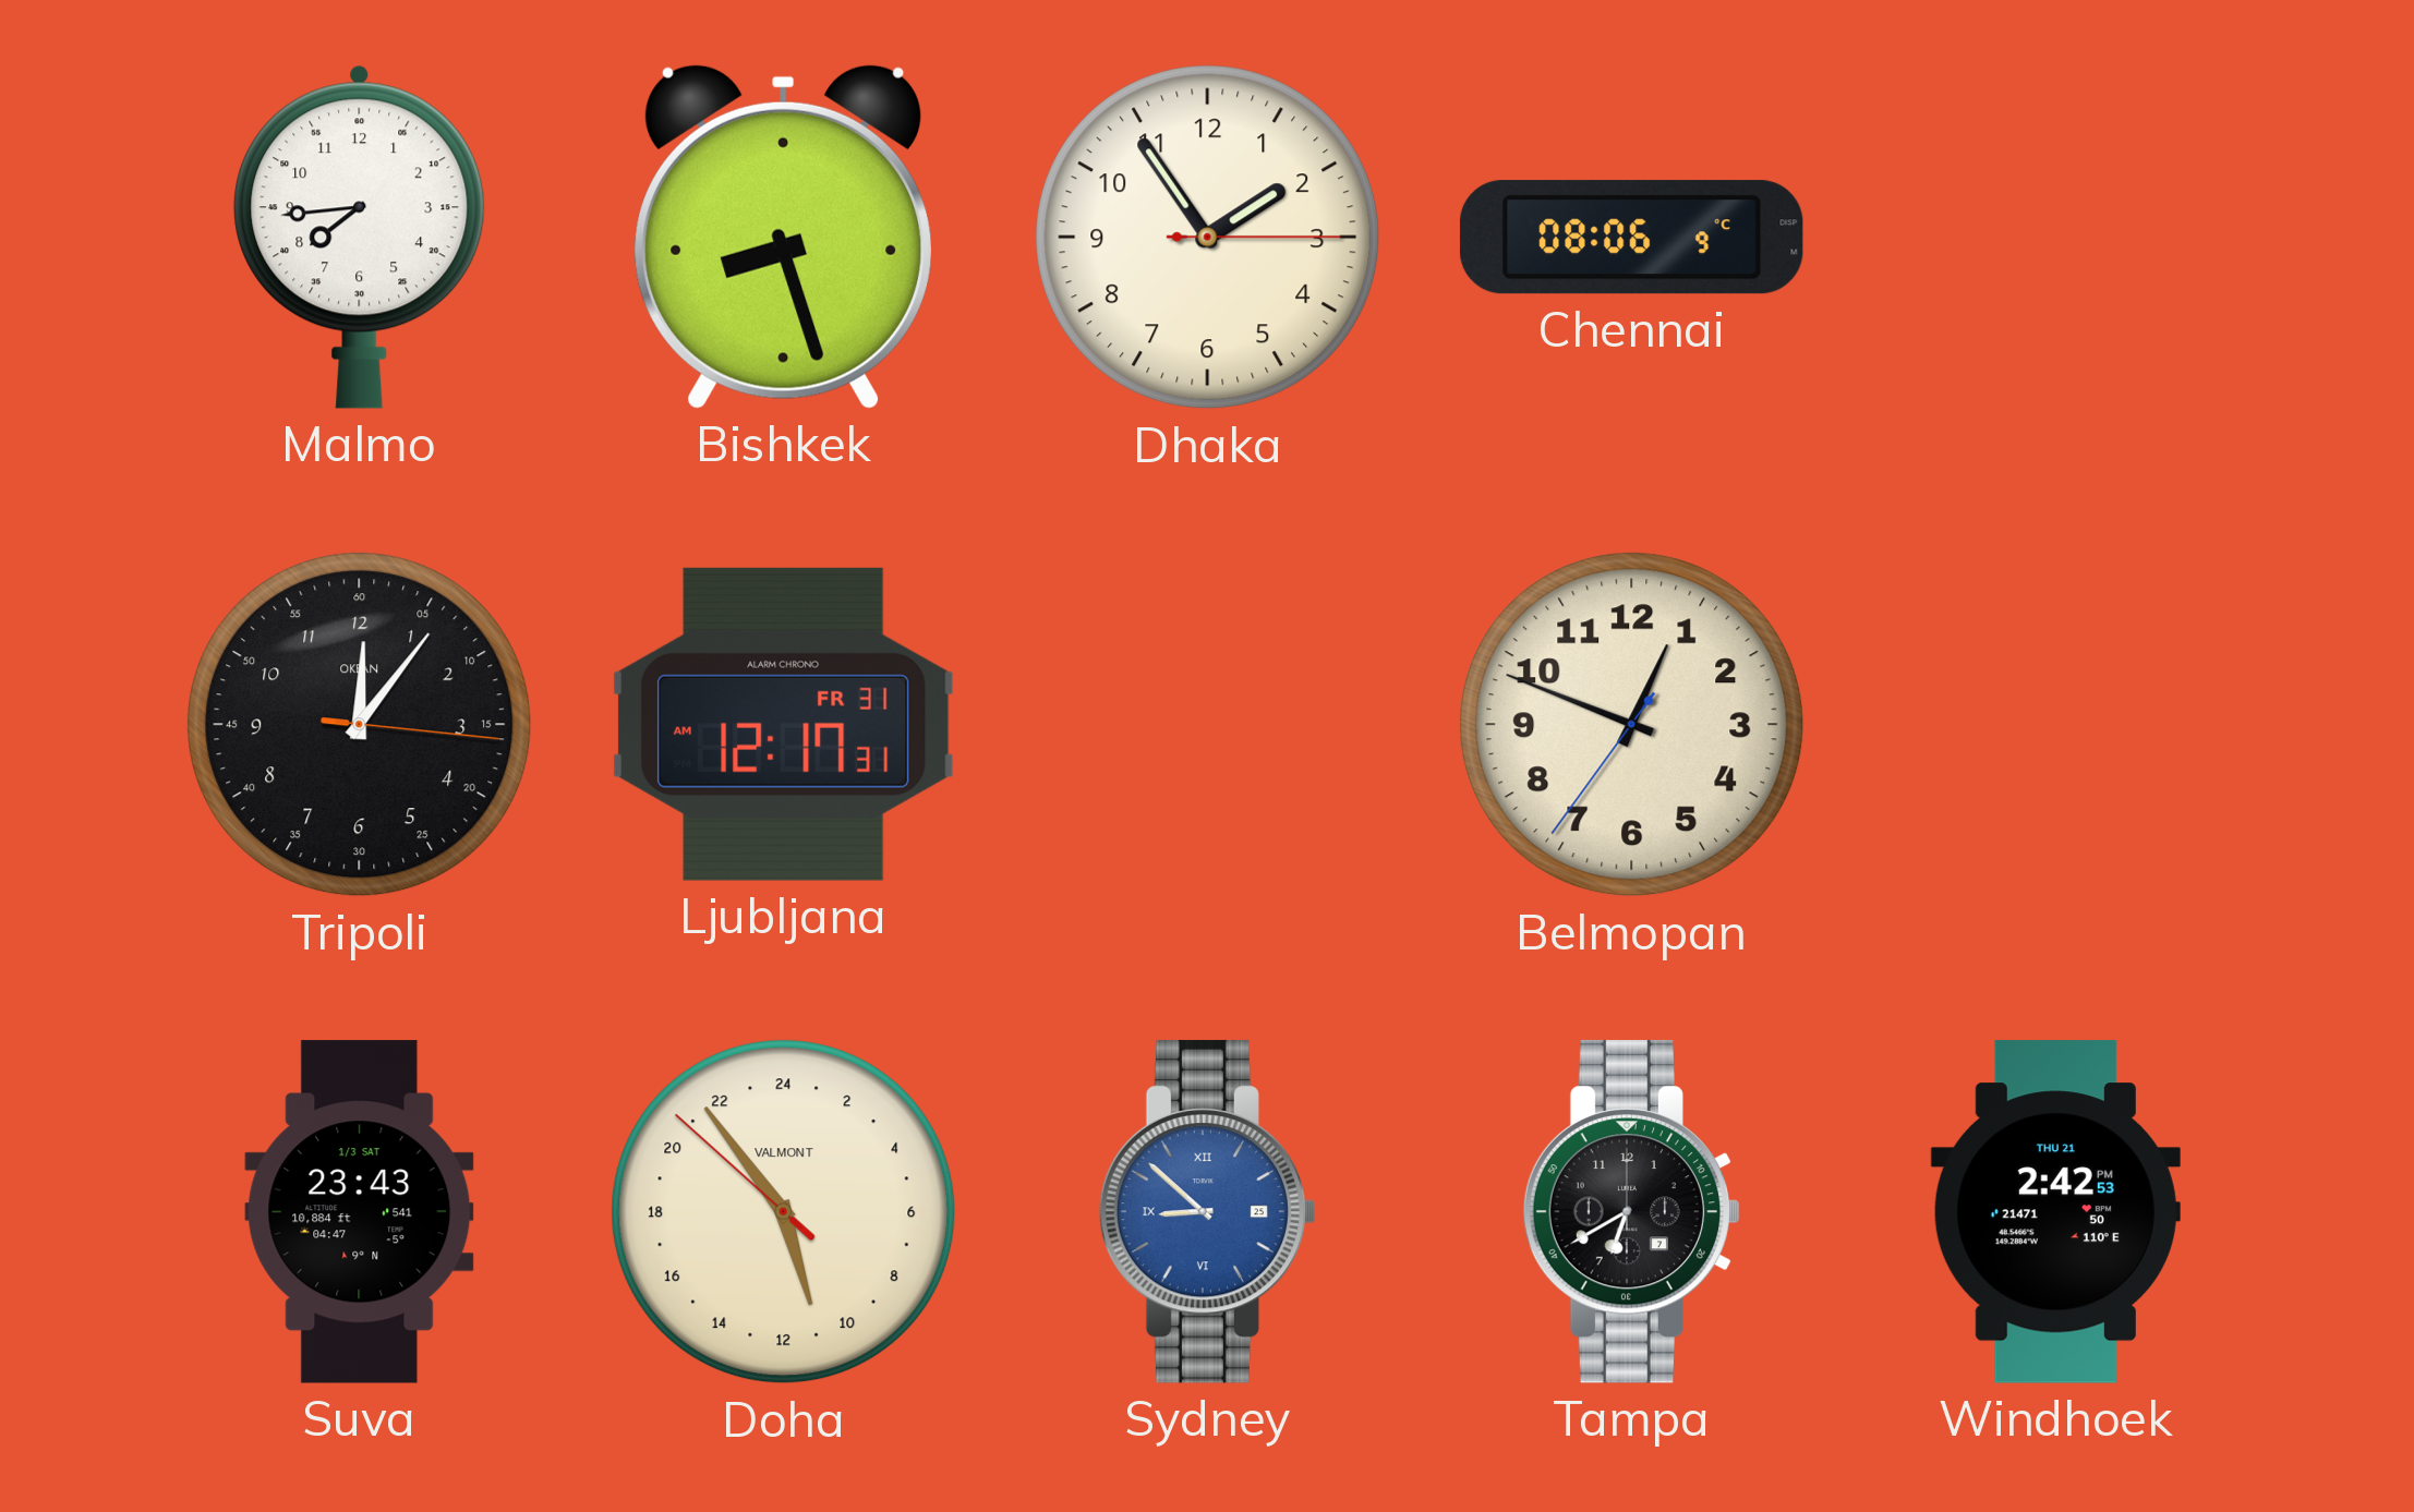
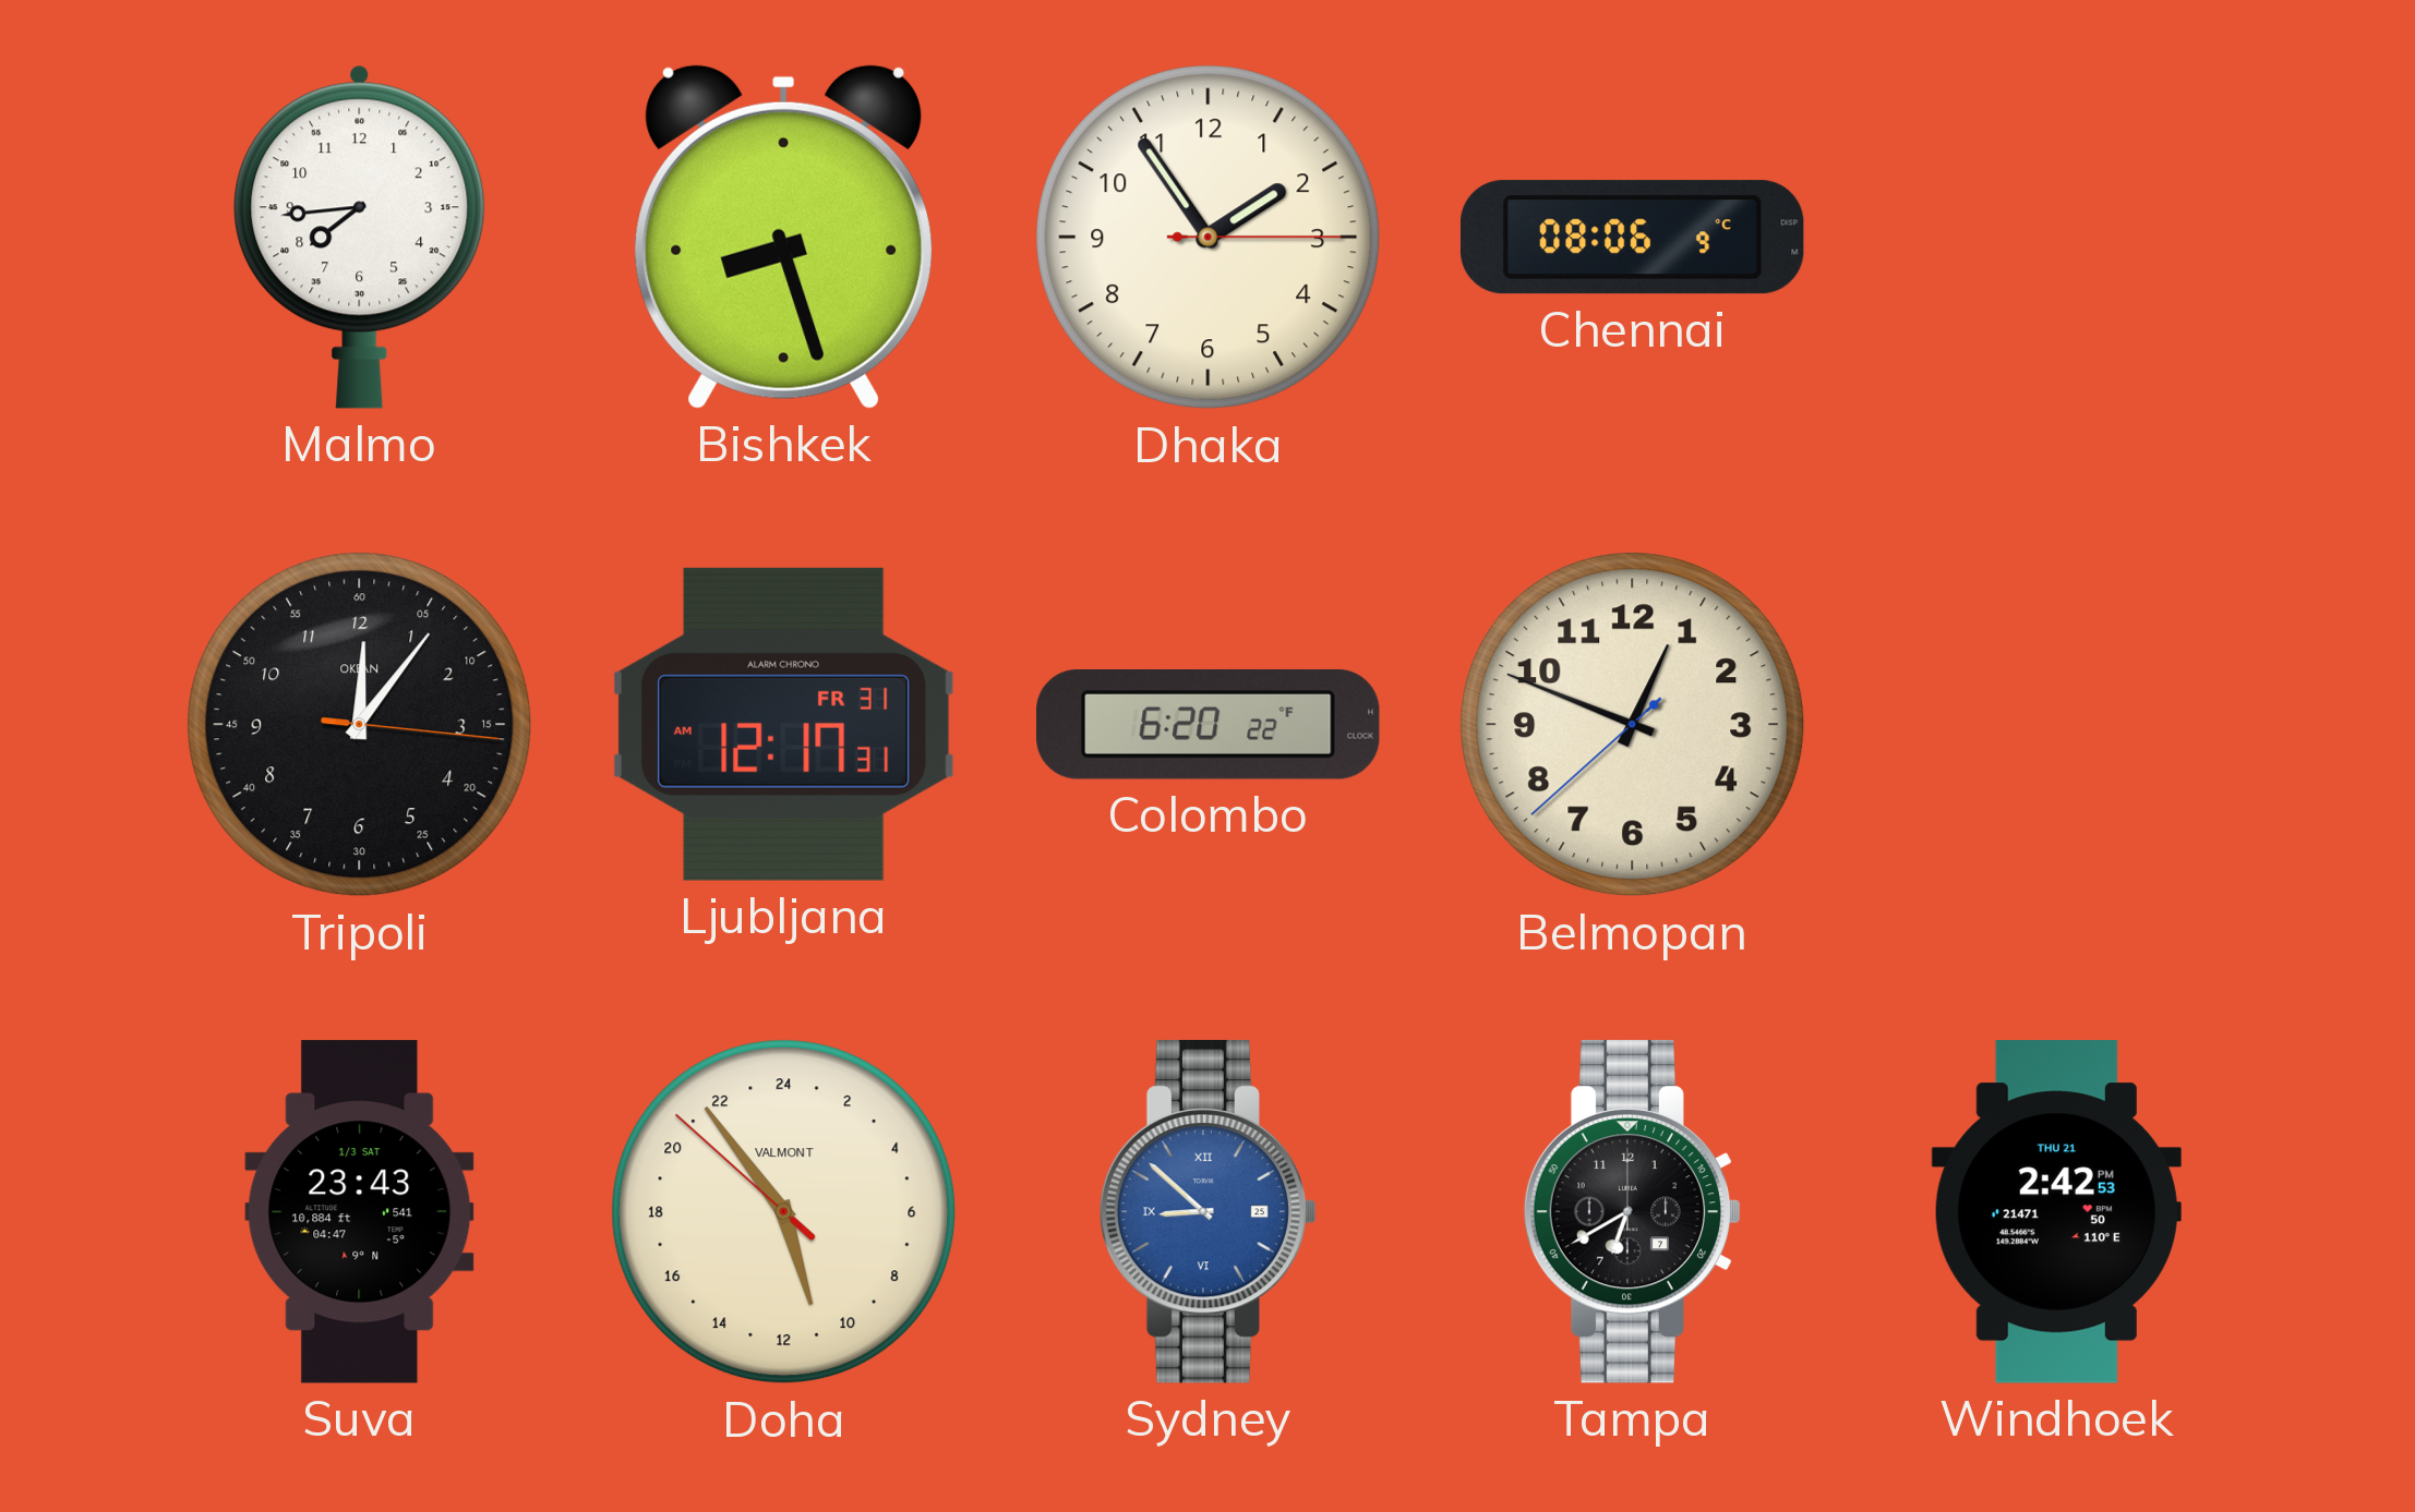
Colombo: none -> 6:20 (1209, 724)
Belmopan: 12:48:36 -> 12:48:38 (1633, 725)
